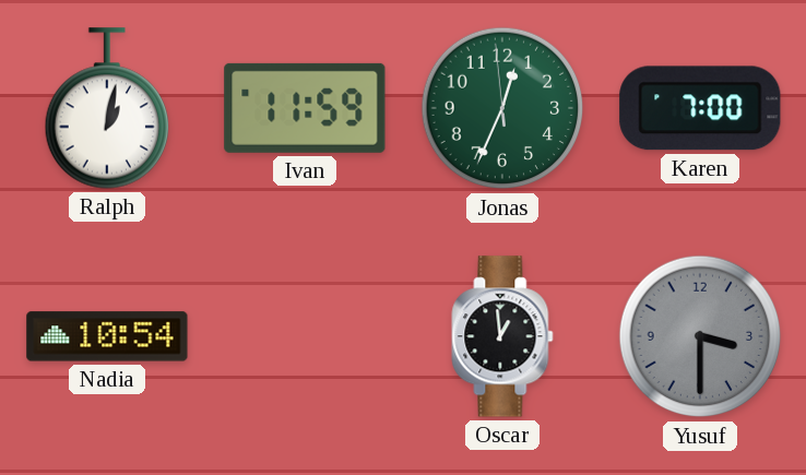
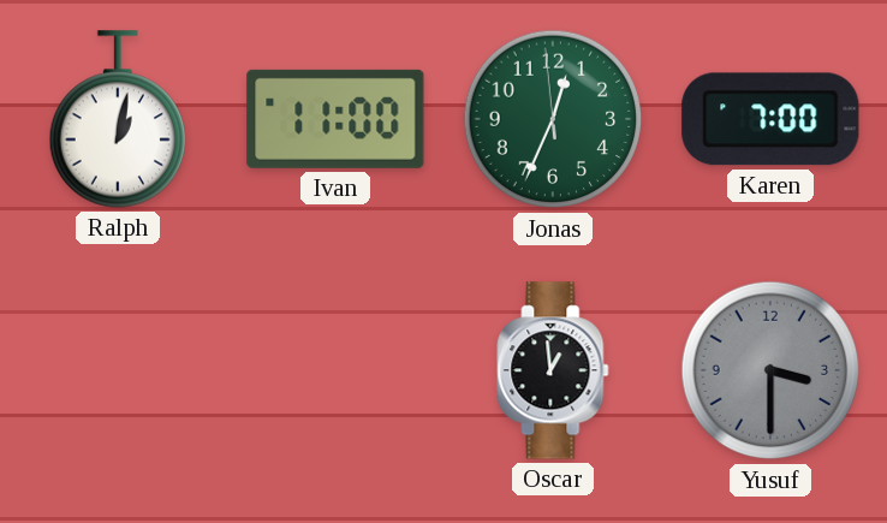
Ivan: 11:59 -> 11:00 (335, 119)
Nadia: 10:54 -> none (107, 336)
